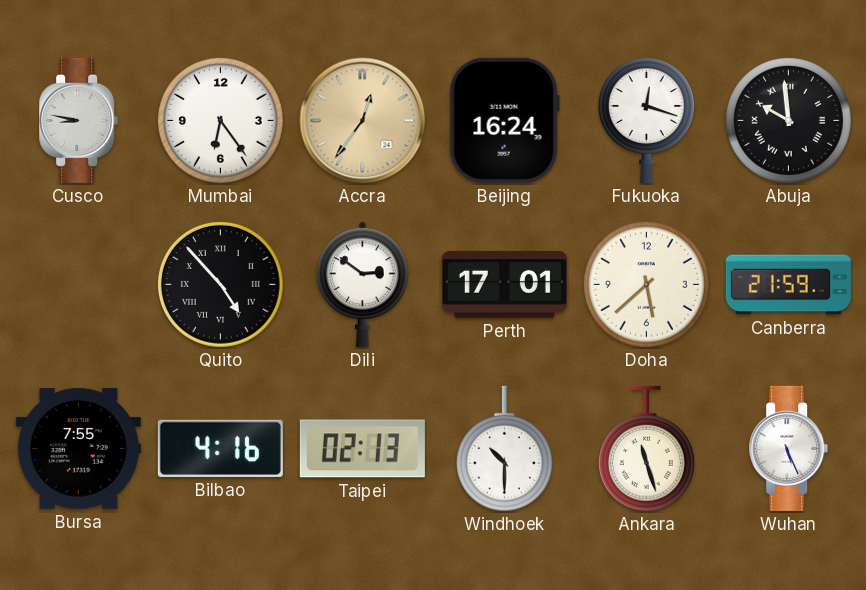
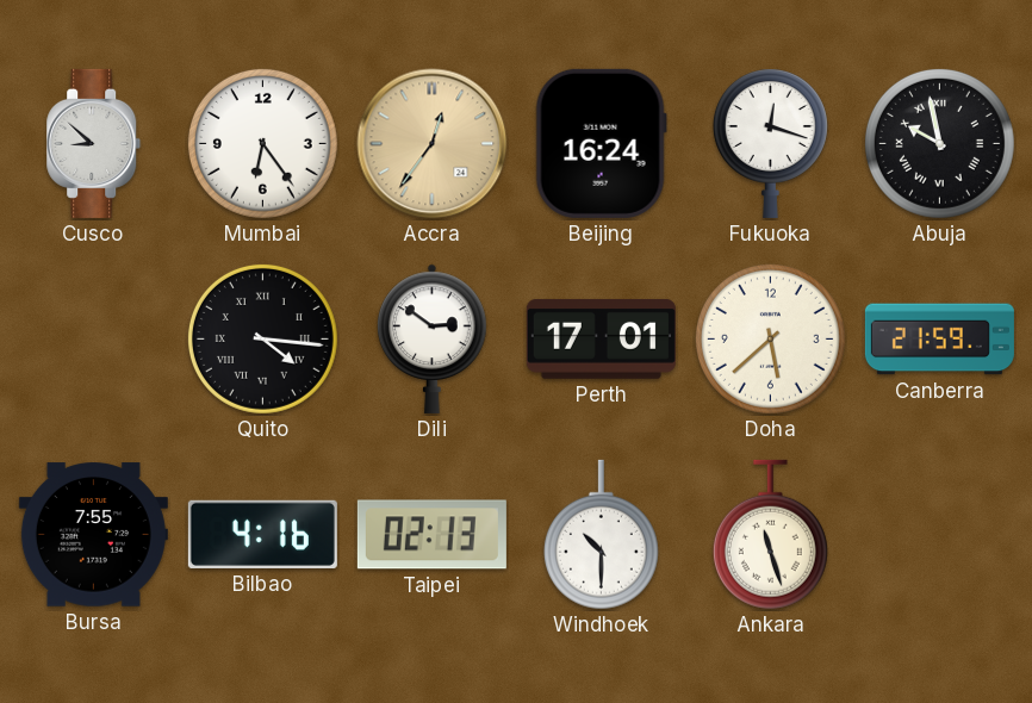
Cusco: 8:47 -> 8:52 (94, 143)
Abuja: 9:59 -> 9:58 (939, 143)
Quito: 4:53 -> 4:16 (262, 338)
Wuhan: 5:26 -> none (789, 448)
